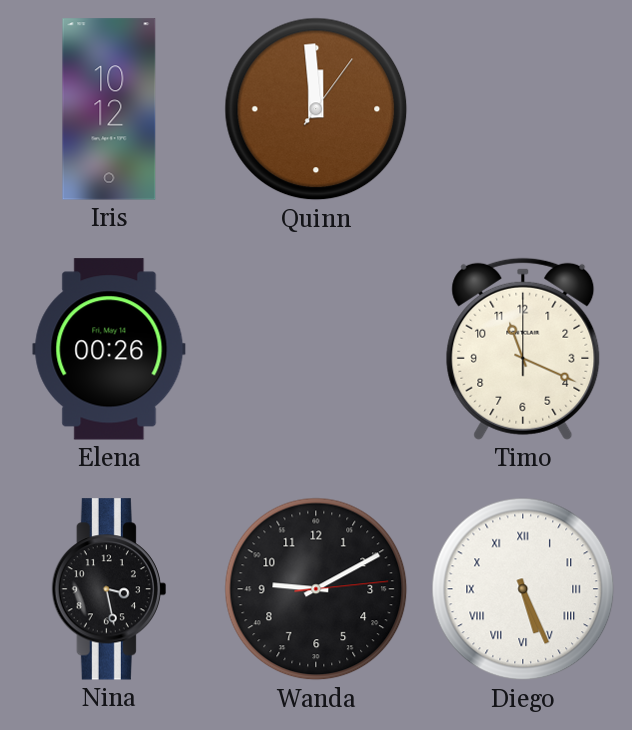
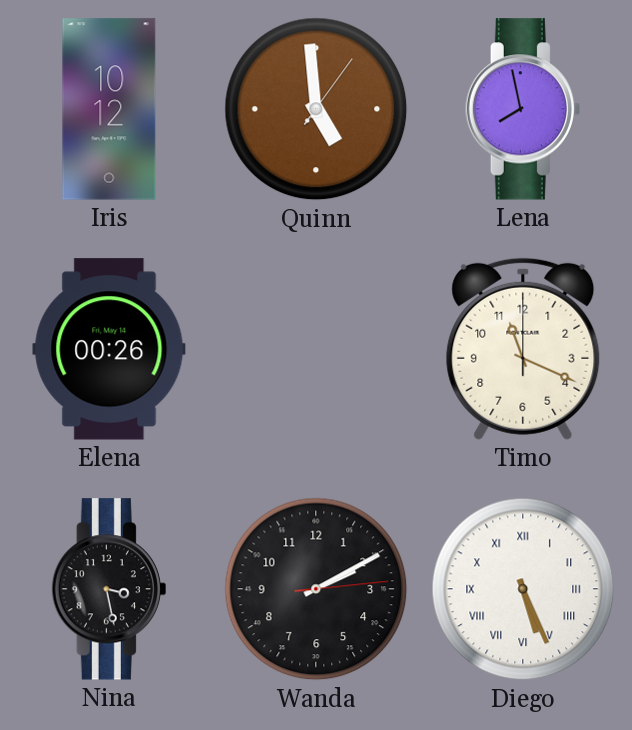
Quinn: 11:59 -> 4:59 (316, 109)
Lena: none -> 7:58 (523, 109)
Wanda: 9:10 -> 2:10 (316, 589)
